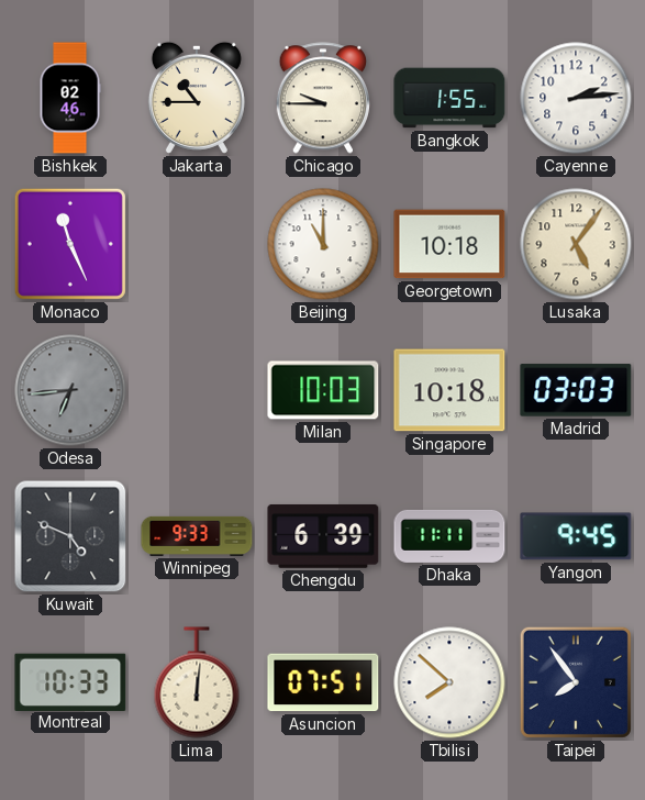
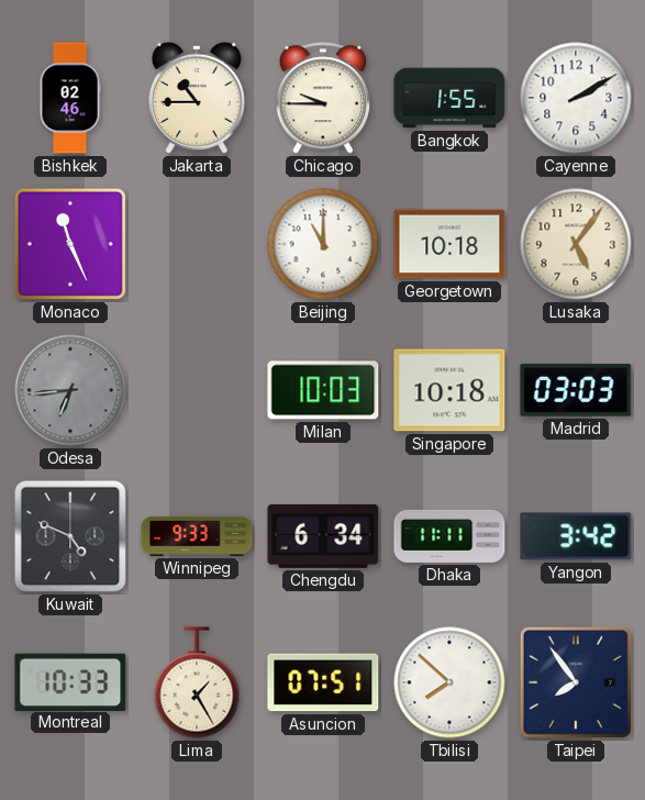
Cayenne: 2:14 -> 2:10 (576, 98)
Chengdu: 6:39 -> 6:34 (323, 536)
Yangon: 9:45 -> 3:42 (576, 536)
Lima: 12:01 -> 1:25 (197, 682)
